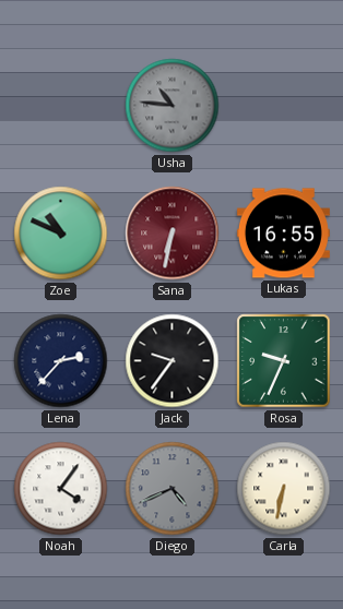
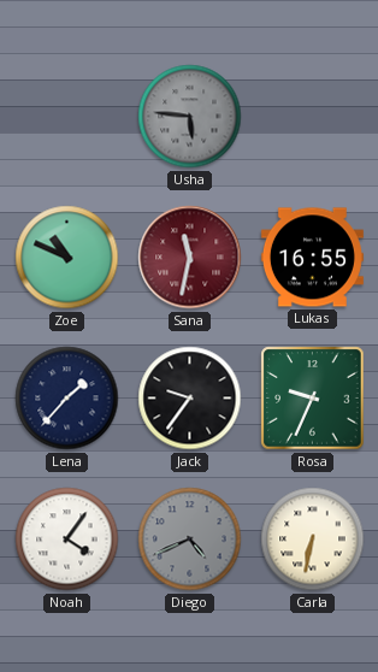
Usha: 10:46 -> 5:46 (190, 117)
Sana: 6:32 -> 11:32 (190, 258)
Lena: 2:37 -> 1:37 (67, 399)
